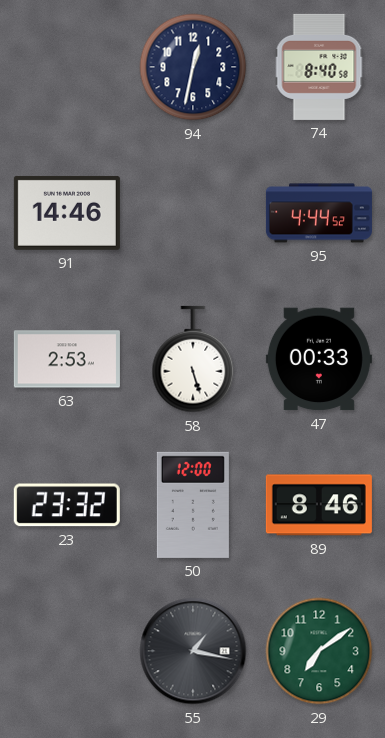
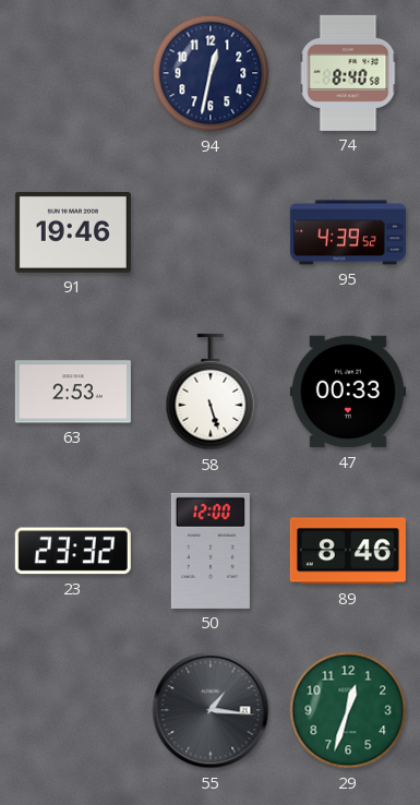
91: 14:46 -> 19:46 (73, 232)
95: 4:44 -> 4:39 (348, 232)
55: 1:17 -> 1:16 (211, 710)
29: 7:09 -> 12:33 (348, 710)
